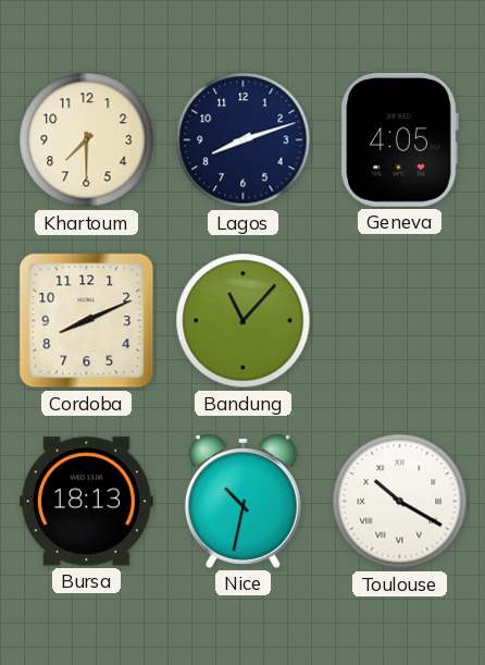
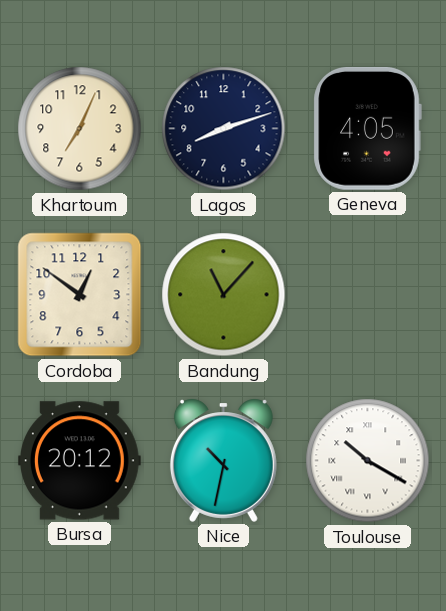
Khartoum: 7:30 -> 7:04 (80, 129)
Cordoba: 8:11 -> 12:51 (80, 295)
Bursa: 18:13 -> 20:12 (79, 461)
